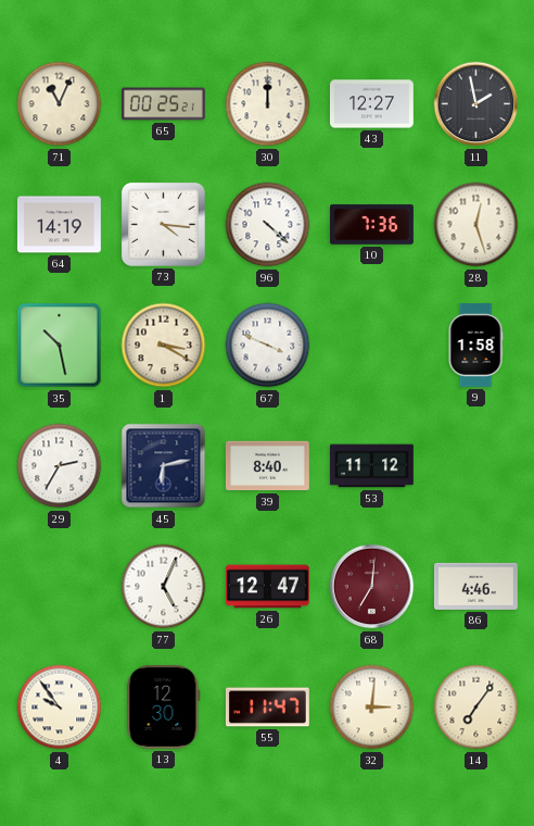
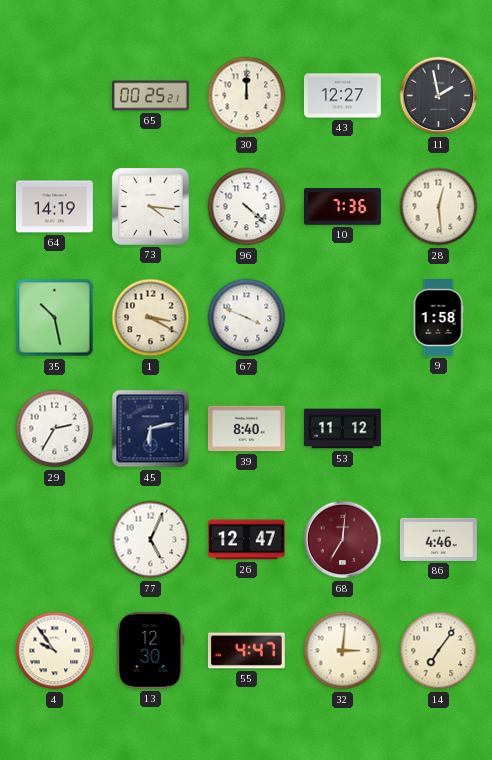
71: 11:04 -> none (60, 104)
28: 12:27 -> 12:29 (439, 207)
55: 11:47 -> 4:47 (246, 651)
